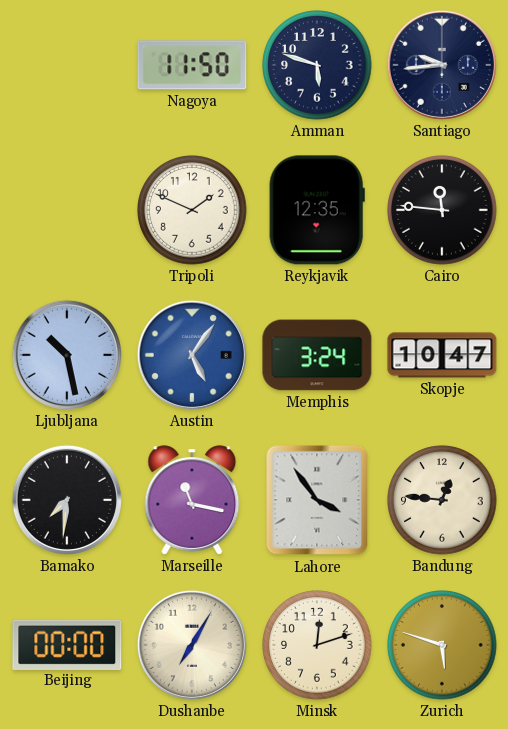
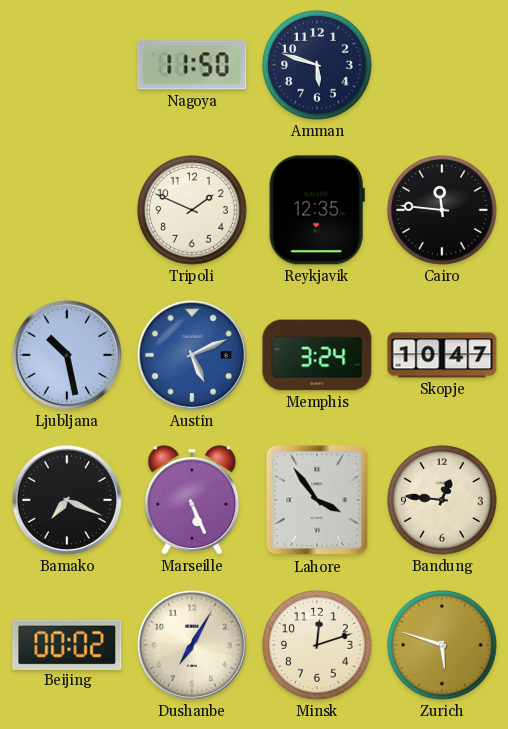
Santiago: 9:44 -> none (442, 65)
Austin: 5:06 -> 5:11 (192, 355)
Bamako: 7:31 -> 7:19 (67, 500)
Marseille: 11:17 -> 5:26 (192, 500)
Beijing: 00:00 -> 00:02 (67, 644)
